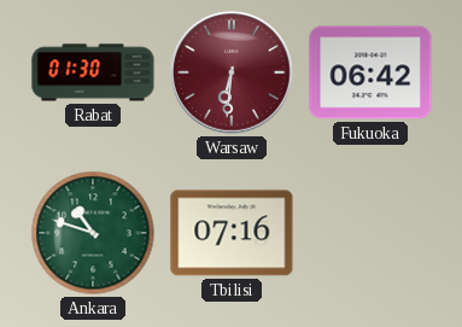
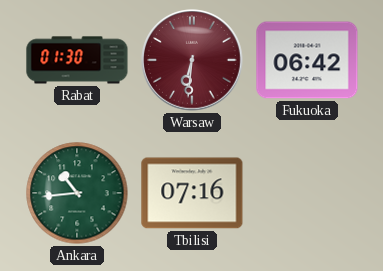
Ankara: 10:48 -> 10:44 (77, 193)
